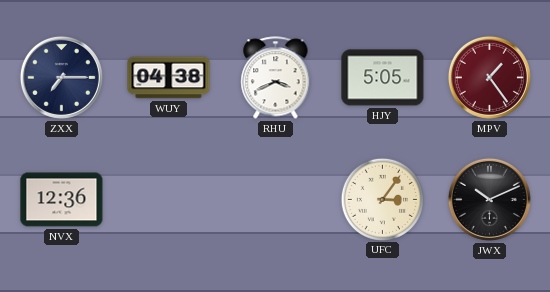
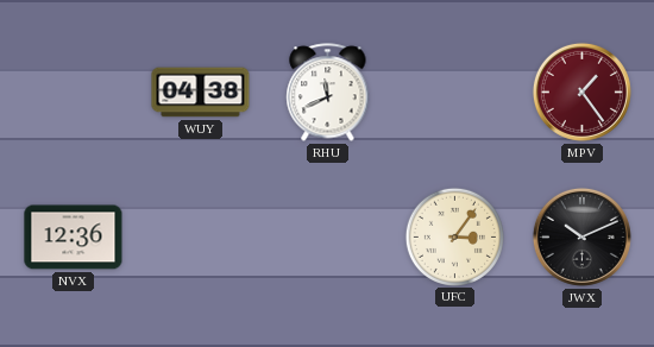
ZXX: 7:15 -> none (61, 77)
RHU: 3:41 -> 11:41 (328, 93)
HJY: 5:05 -> none (383, 78)
